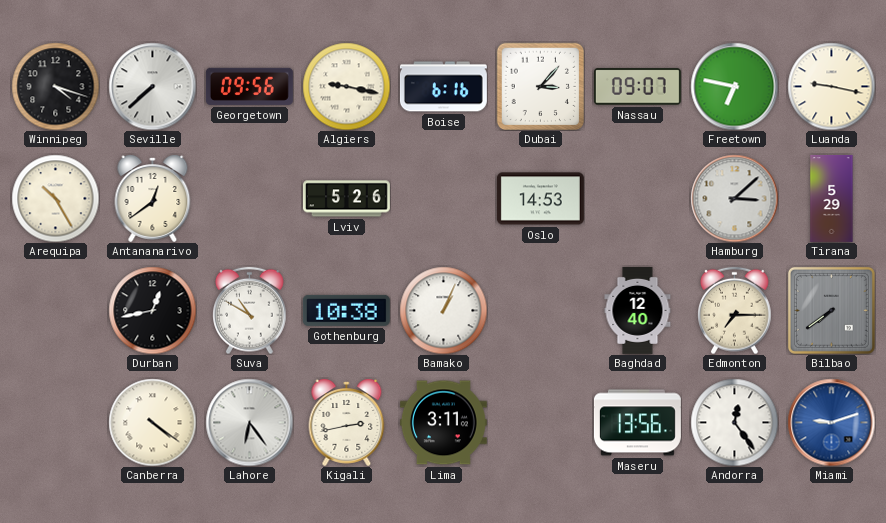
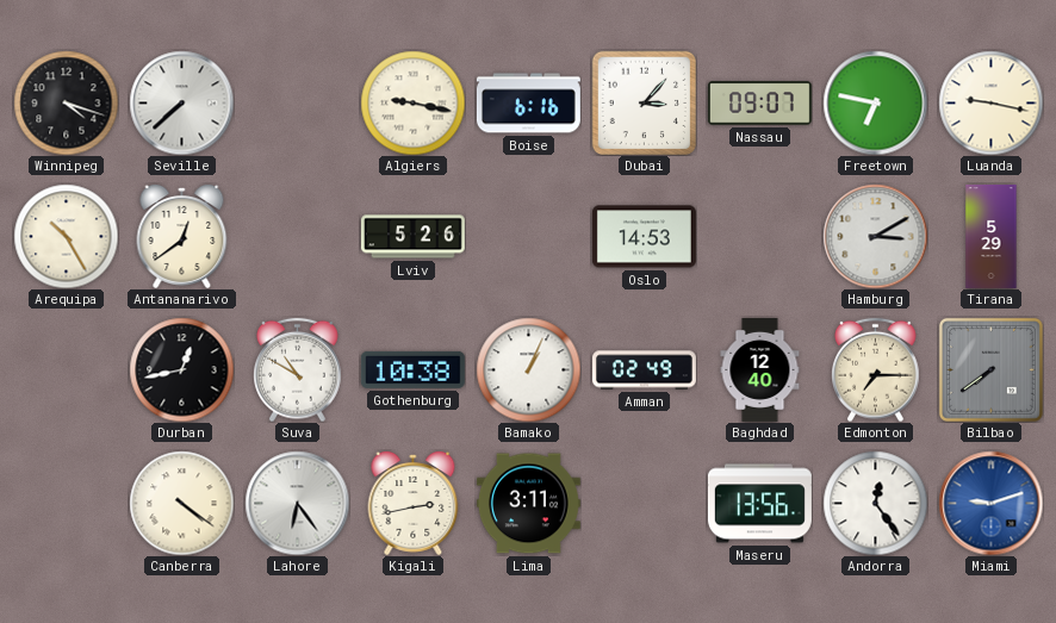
Georgetown: 09:56 -> none (249, 86)
Hamburg: 3:08 -> 3:10 (875, 236)
Amman: none -> 02:49 (644, 370)
